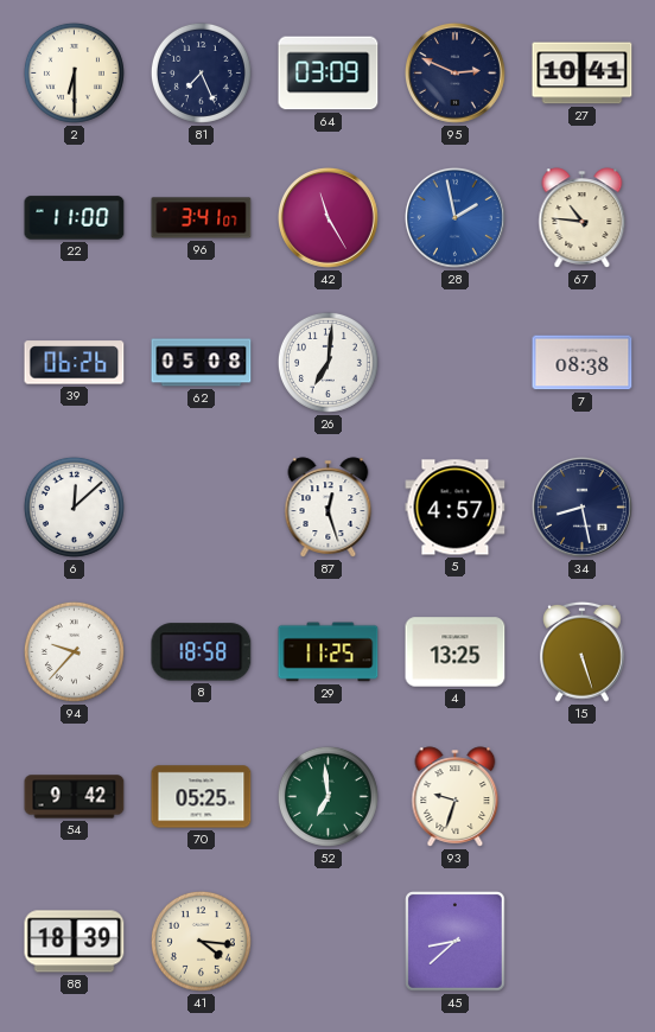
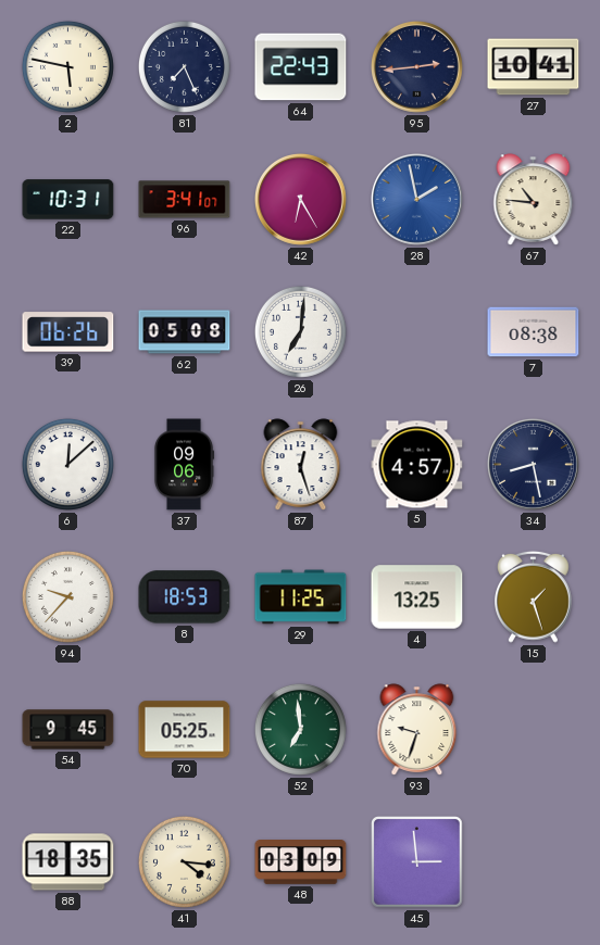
2: 6:30 -> 5:47 (67, 66)
64: 03:09 -> 22:43 (301, 67)
95: 2:49 -> 2:44 (417, 67)
22: 11:00 -> 10:31 (68, 200)
42: 11:25 -> 6:25 (301, 200)
37: none -> 09:06 (184, 465)
8: 18:58 -> 18:53 (185, 597)
15: 5:27 -> 1:27 (534, 596)
54: 9:42 -> 9:45 (68, 730)
88: 18:39 -> 18:35 (68, 862)
48: none -> 03:09 (301, 862)
45: 8:38 -> 2:59 (417, 862)
